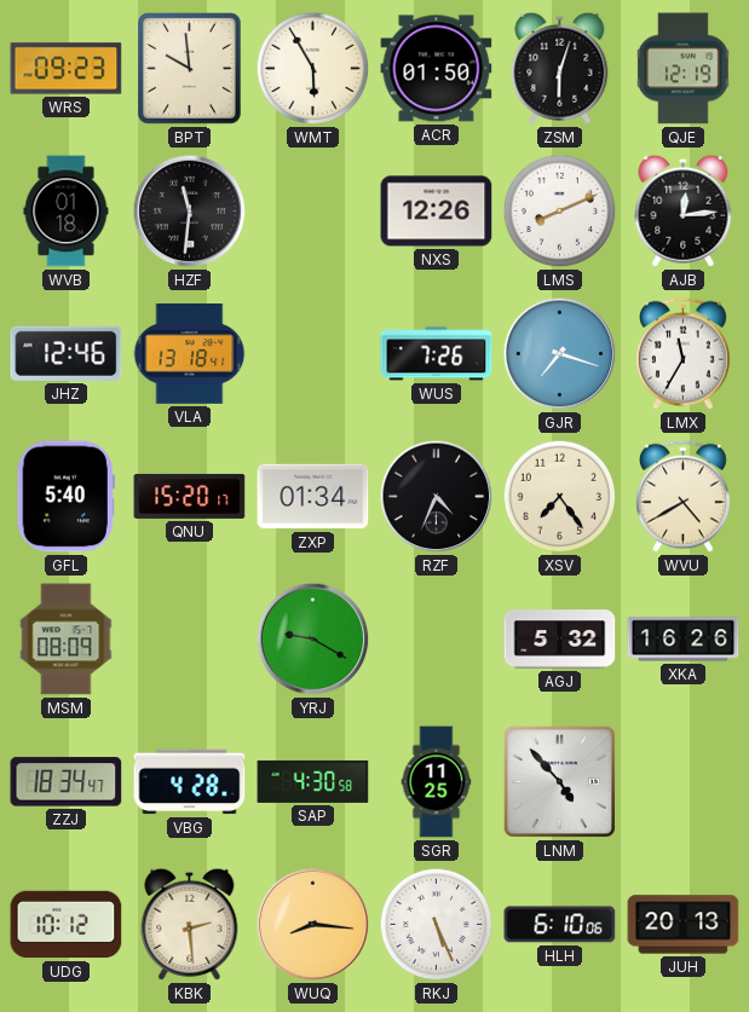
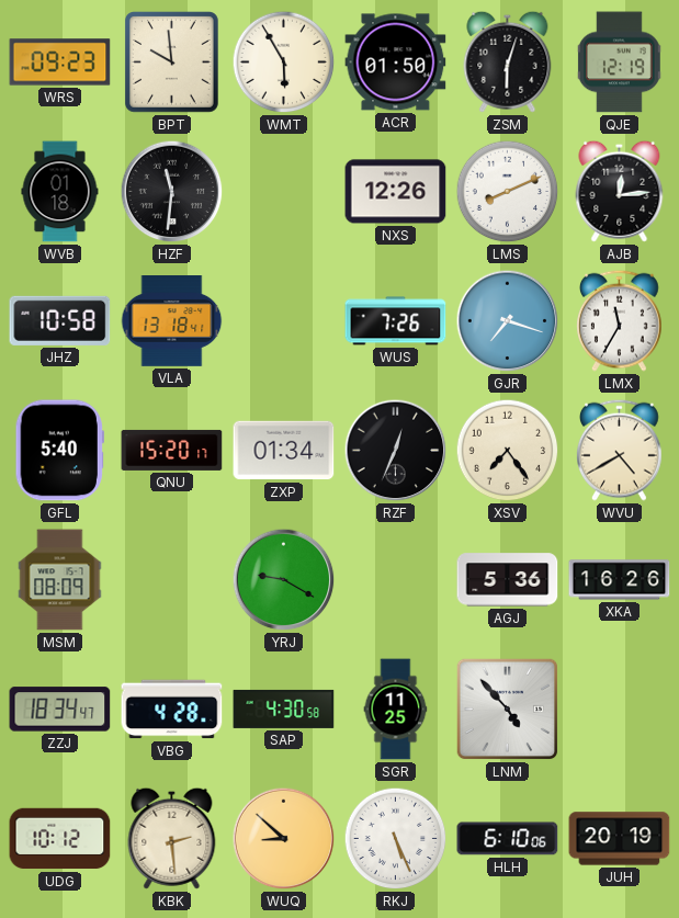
JHZ: 12:46 -> 10:58 (60, 320)
RZF: 4:34 -> 12:34 (396, 451)
AGJ: 5:32 -> 5:36 (508, 580)
WUQ: 8:16 -> 8:52 (284, 839)
JUH: 20:13 -> 20:19 (620, 839)
